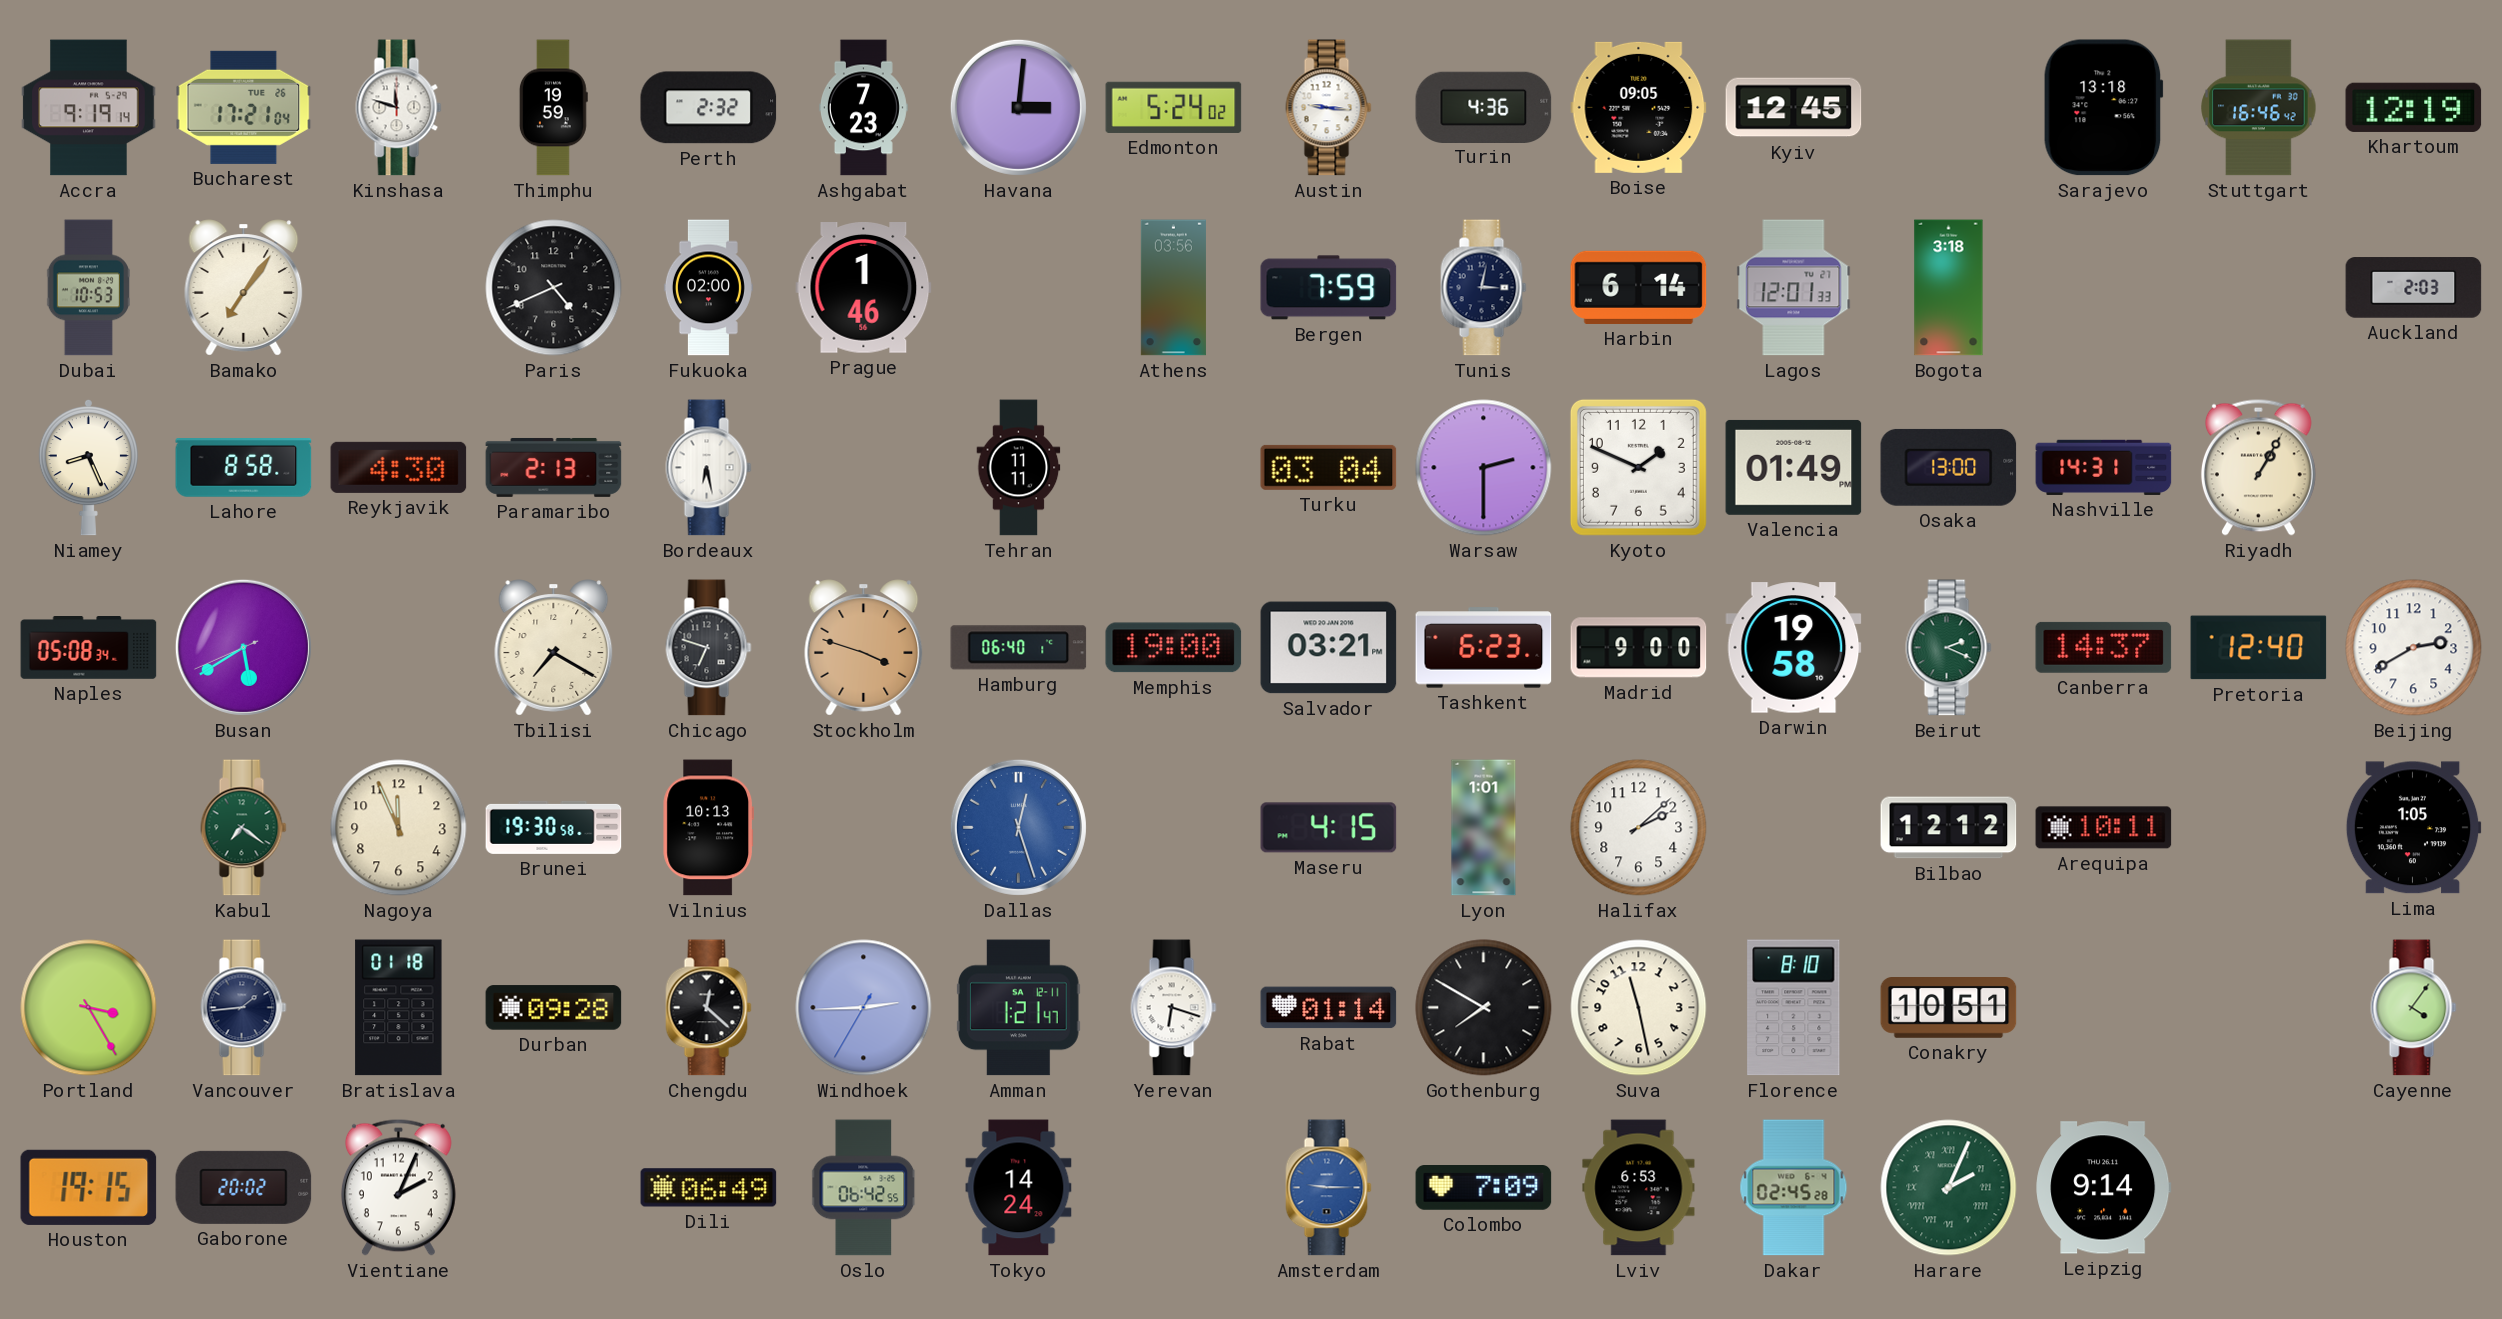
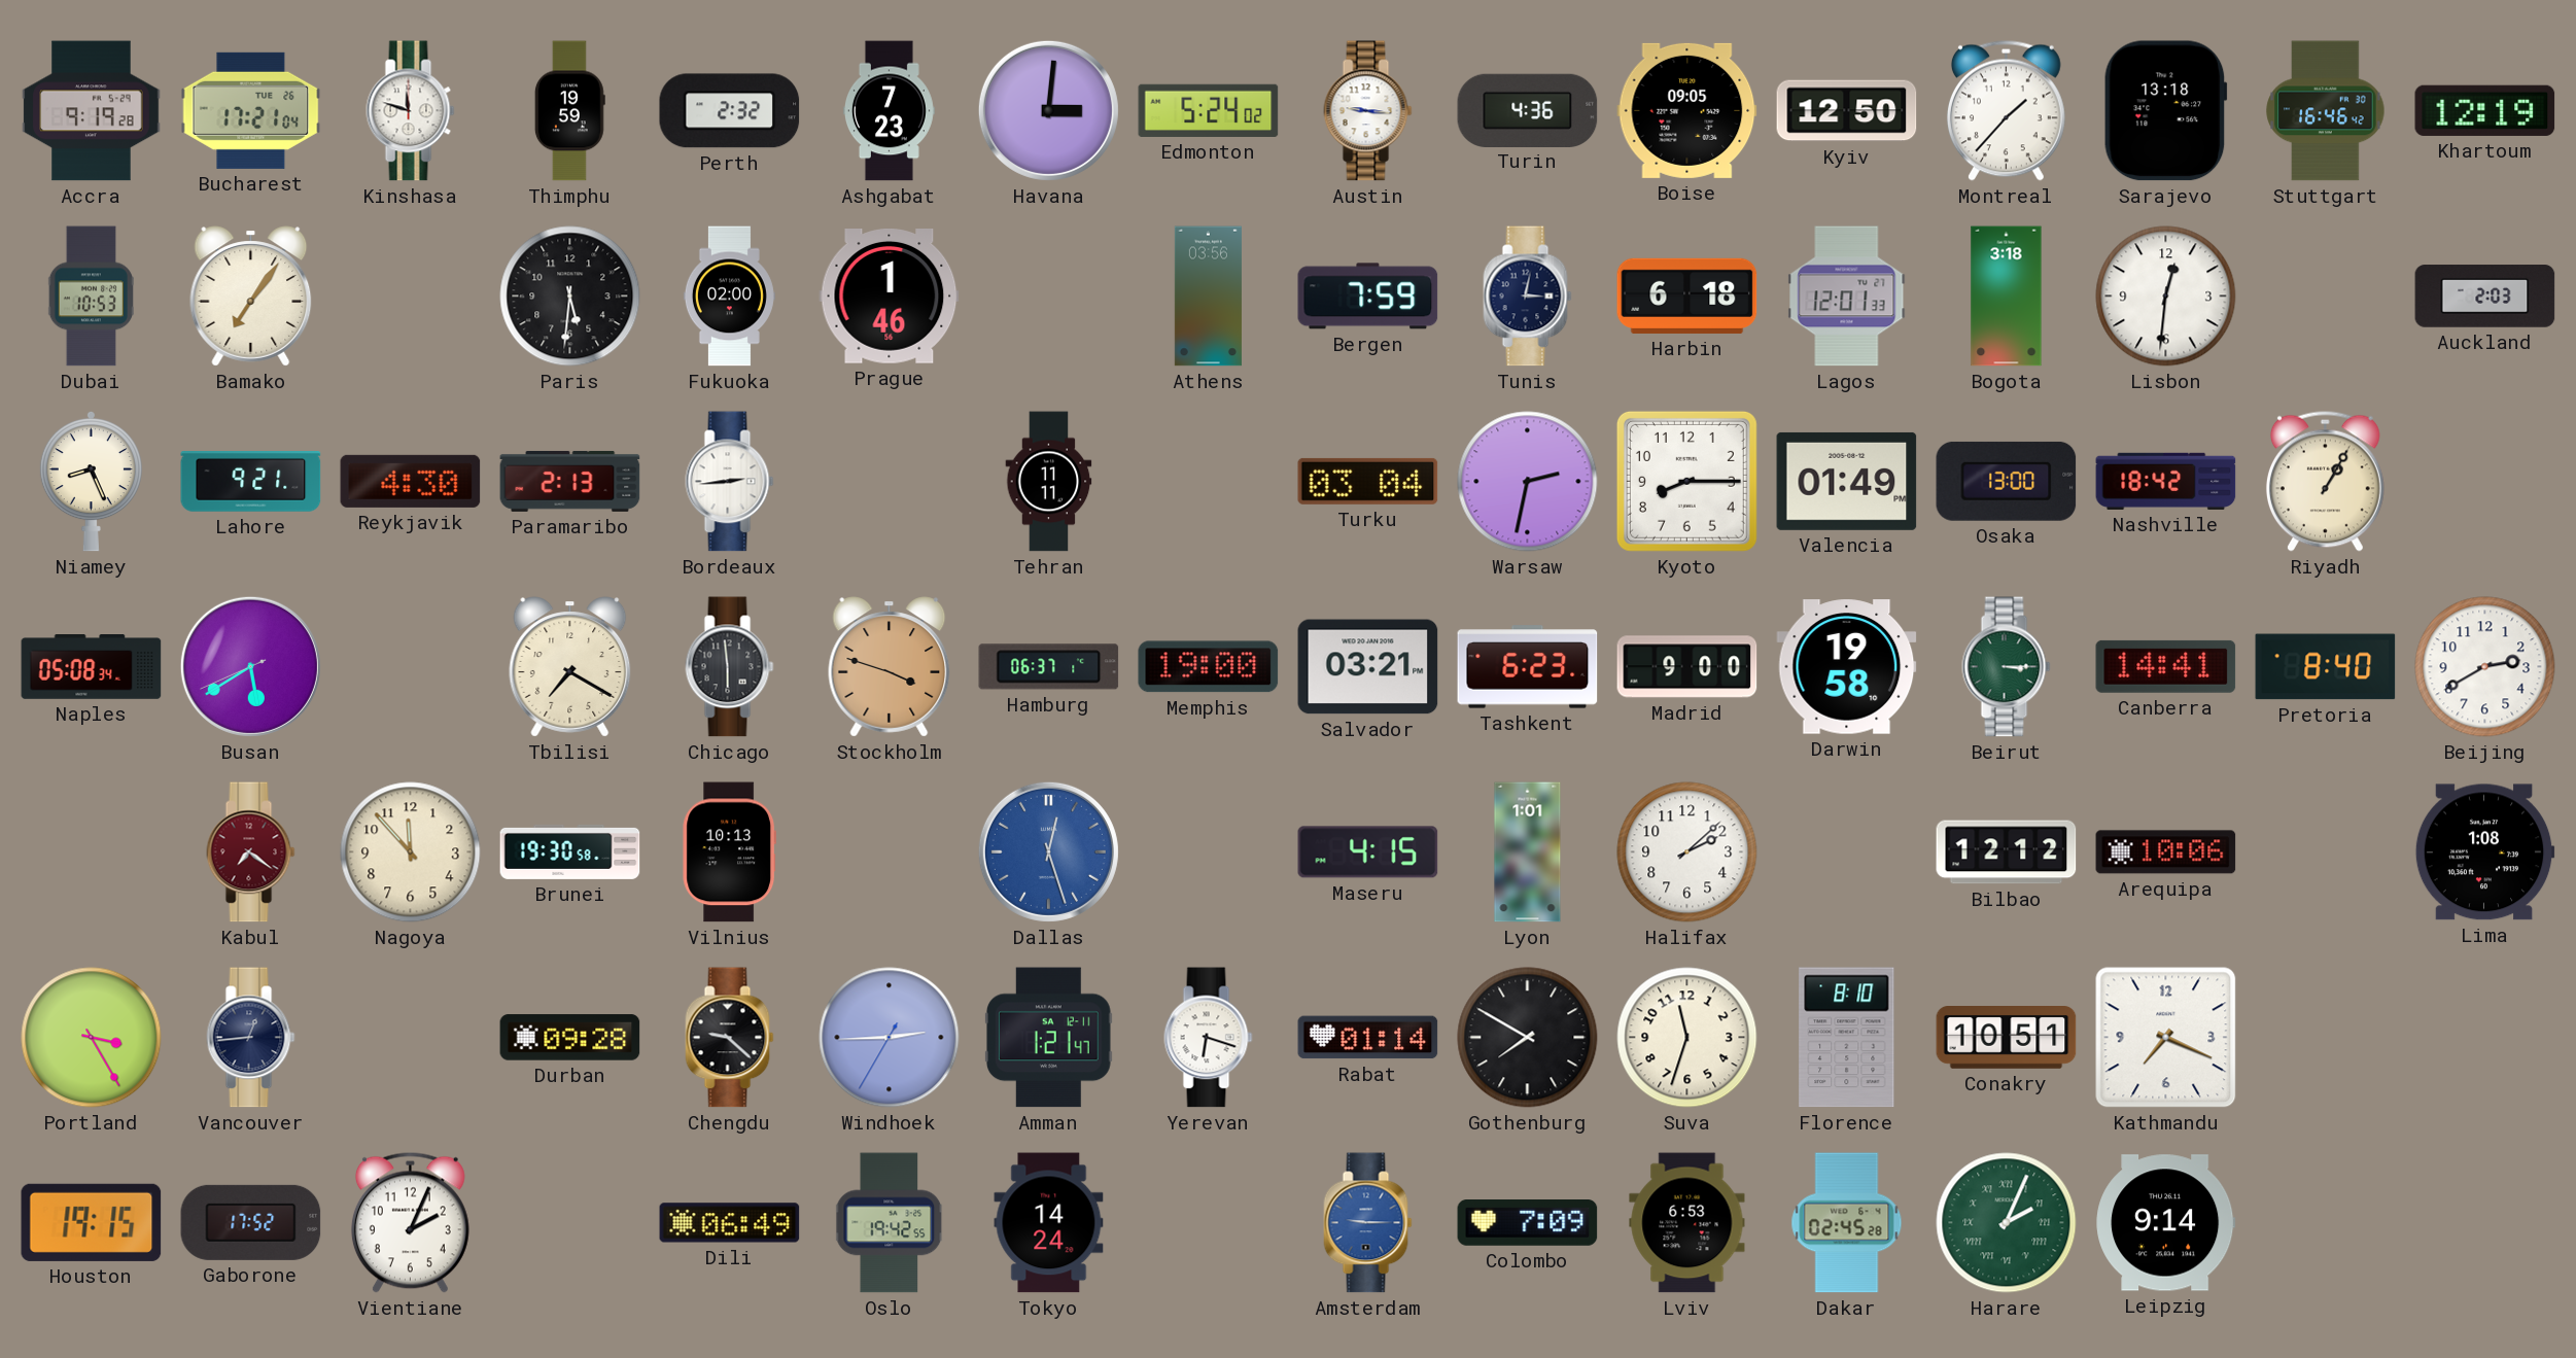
Accra: 9:19:14 -> 9:19:28 (92, 111)
Kyiv: 12:45 -> 12:50 (1847, 111)
Montreal: none -> 1:37 (2006, 110)
Paris: 4:41 -> 5:31 (570, 297)
Harbin: 6:14 -> 6:18 (1687, 295)
Lisbon: none -> 12:31 (2166, 297)
Lahore: 8:58 -> 9:21 (251, 482)
Bordeaux: 6:28 -> 2:44 (730, 482)
Warsaw: 2:30 -> 2:32 (1528, 482)
Kyoto: 1:49 -> 8:15 (1686, 481)
Nashville: 14:31 -> 18:42 (2166, 481)
Chicago: 6:48 -> 5:59 (730, 667)
Hamburg: 06:40 -> 06:37 (1049, 667)
Beirut: 2:19 -> 3:15 (2007, 667)
Canberra: 14:37 -> 14:41 (2166, 666)
Pretoria: 12:40 -> 8:40 (2326, 667)
Kabul dial: green -> burgundy (251, 852)
Nagoya: 11:56 -> 11:53 (411, 852)
Arequipa: 10:11 -> 10:06 (2166, 852)
Lima: 1:05 -> 1:08 (2484, 852)
Vancouver: 1:44 -> 12:44 (251, 1038)
Bratislava: 01:18 -> none (399, 1008)
Chengdu: 12:22 -> 9:22 (730, 1038)
Suva: 11:28 -> 11:33 (1687, 1038)
Kathmandu: none -> 7:19 (2166, 1038)
Cayenne: 4:06 -> none (2414, 1008)
Gaborone: 20:02 -> 17:52 (251, 1222)
Oslo: 06:42 -> 19:42 (890, 1223)
